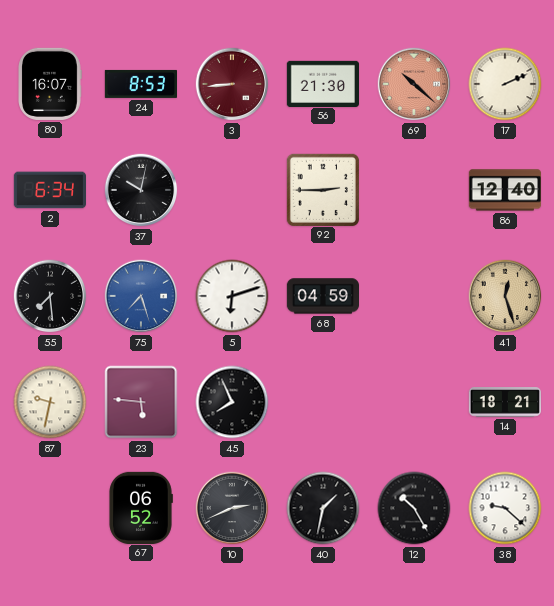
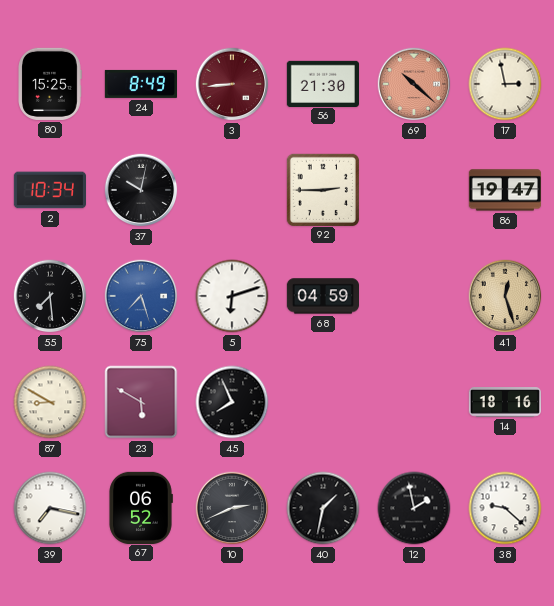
80: 16:07 -> 15:25 (50, 84)
24: 8:53 -> 8:49 (140, 84)
17: 2:11 -> 2:58 (505, 84)
2: 6:34 -> 10:34 (49, 190)
86: 12:40 -> 19:47 (504, 190)
87: 9:32 -> 8:50 (50, 402)
23: 5:46 -> 5:50 (141, 402)
14: 18:21 -> 18:16 (504, 403)
39: none -> 7:17 (50, 508)
12: 10:25 -> 1:58 (414, 508)
